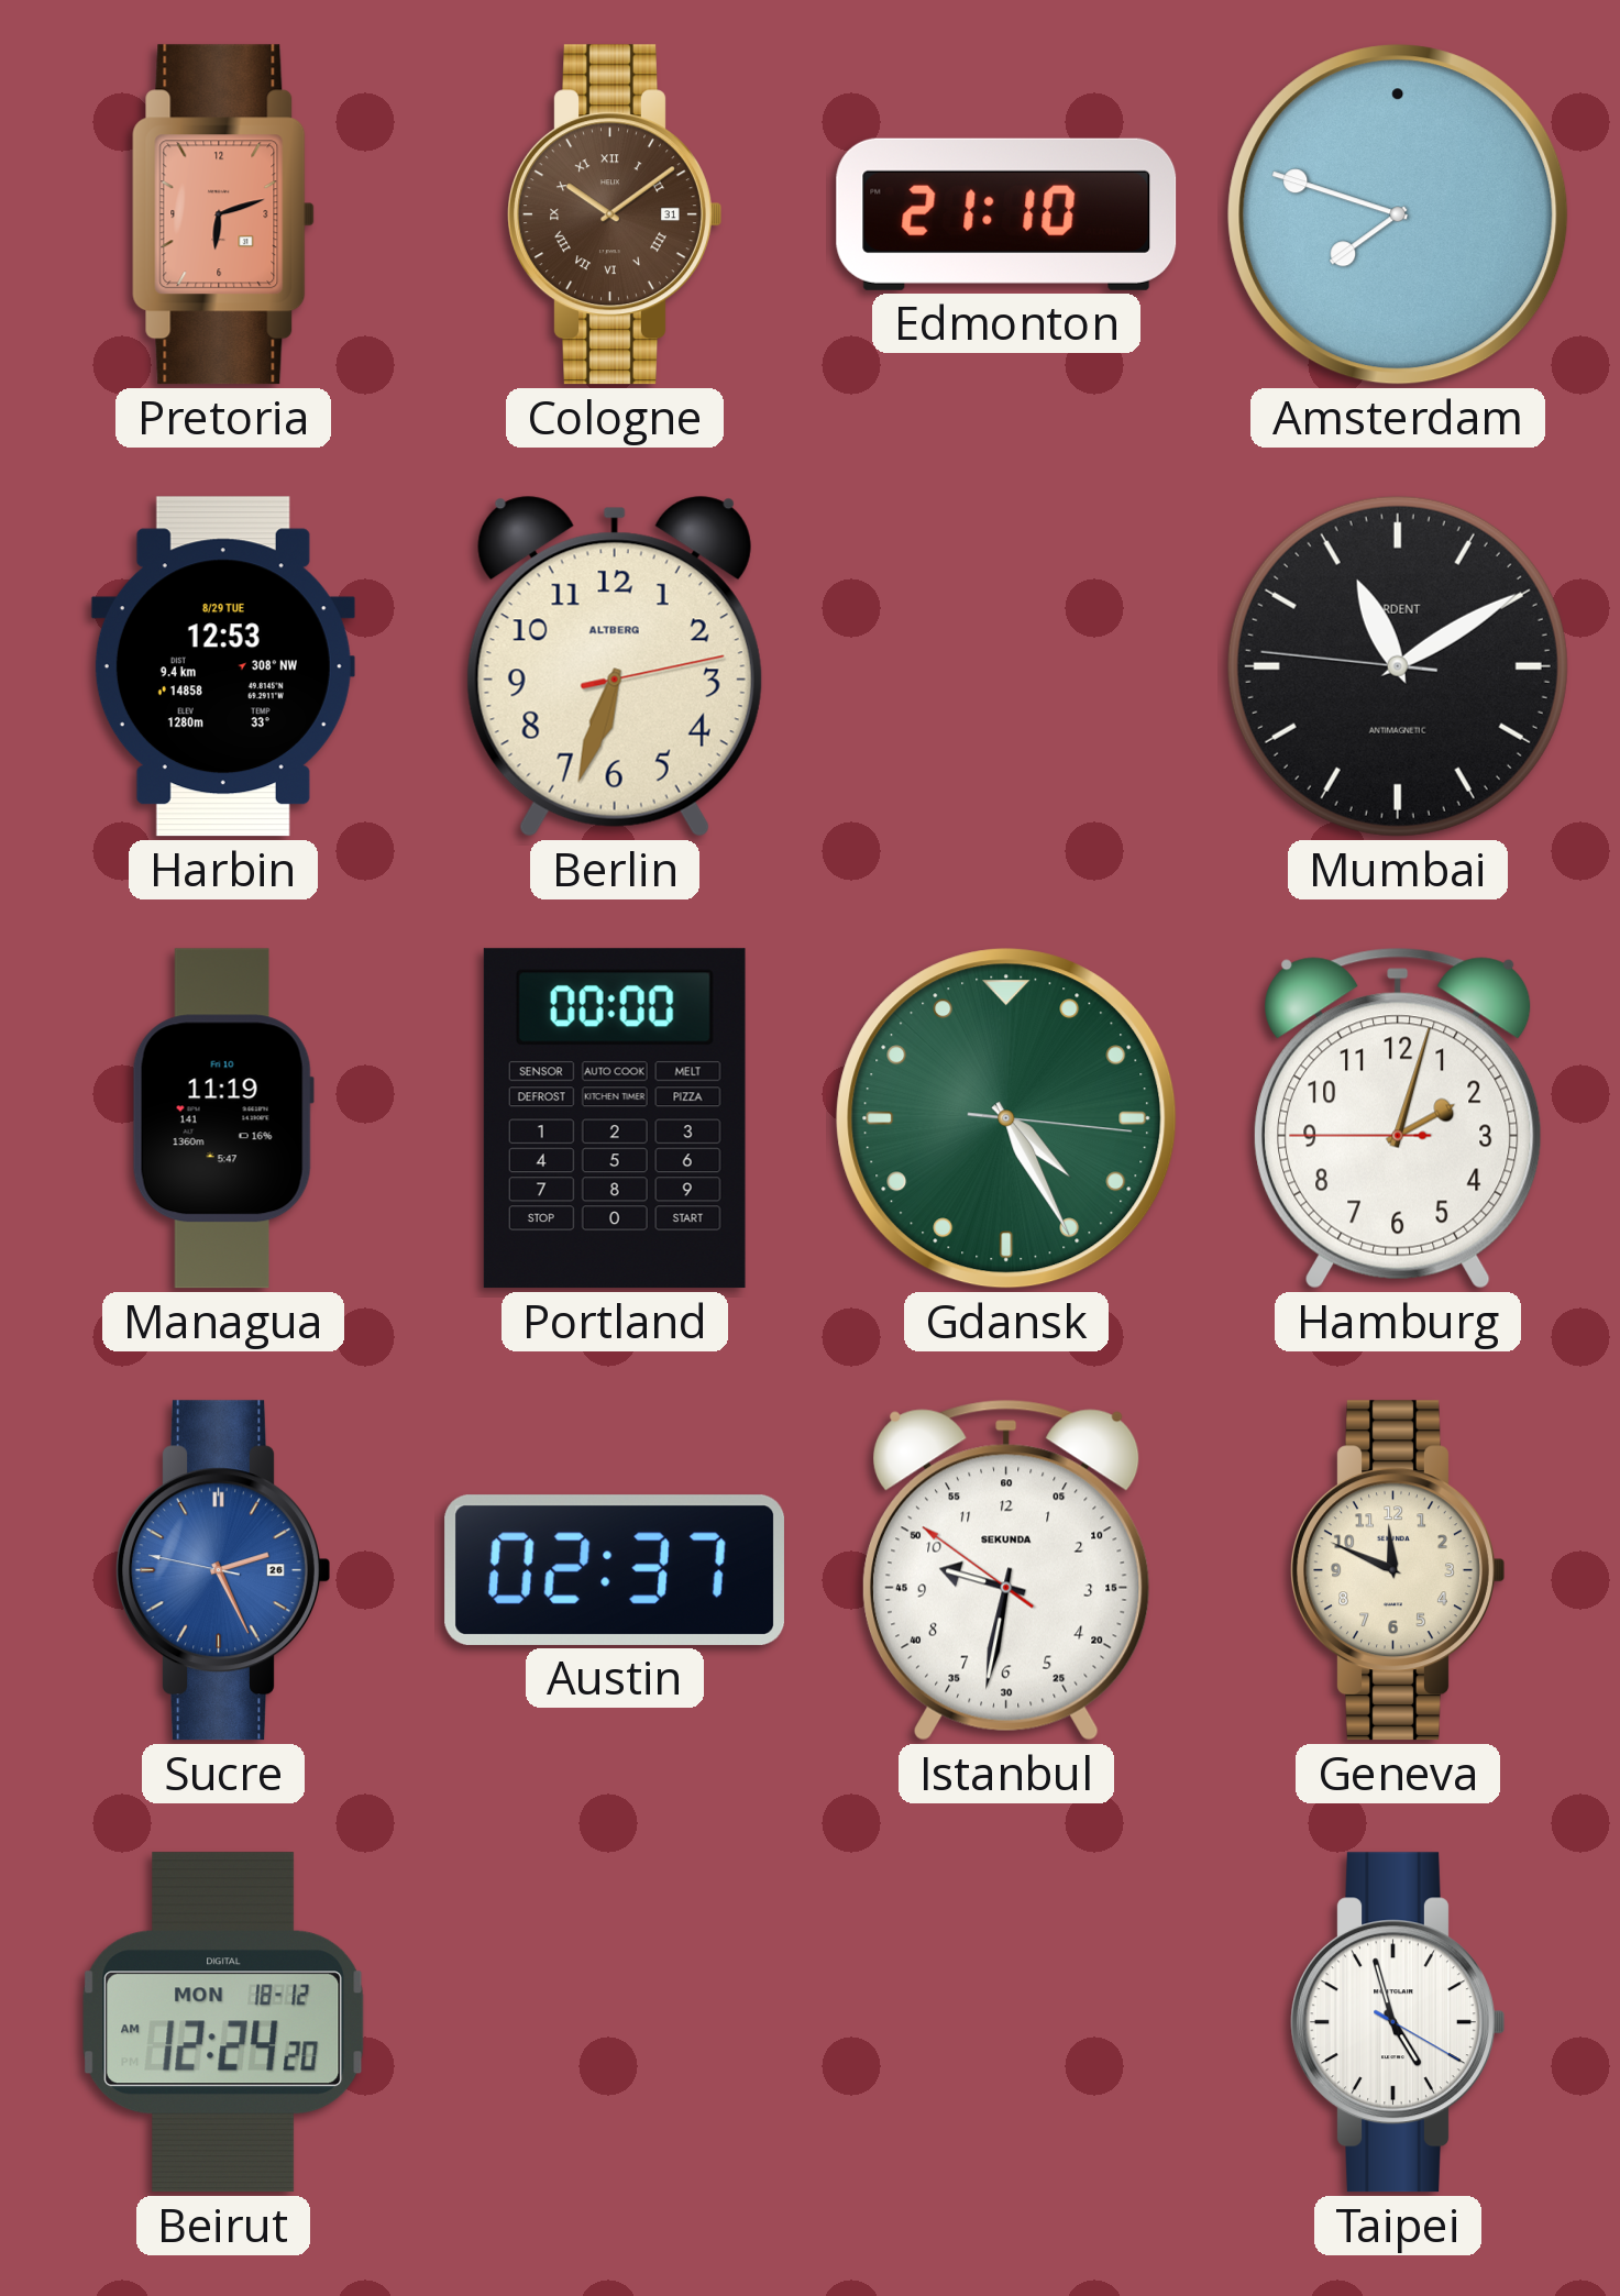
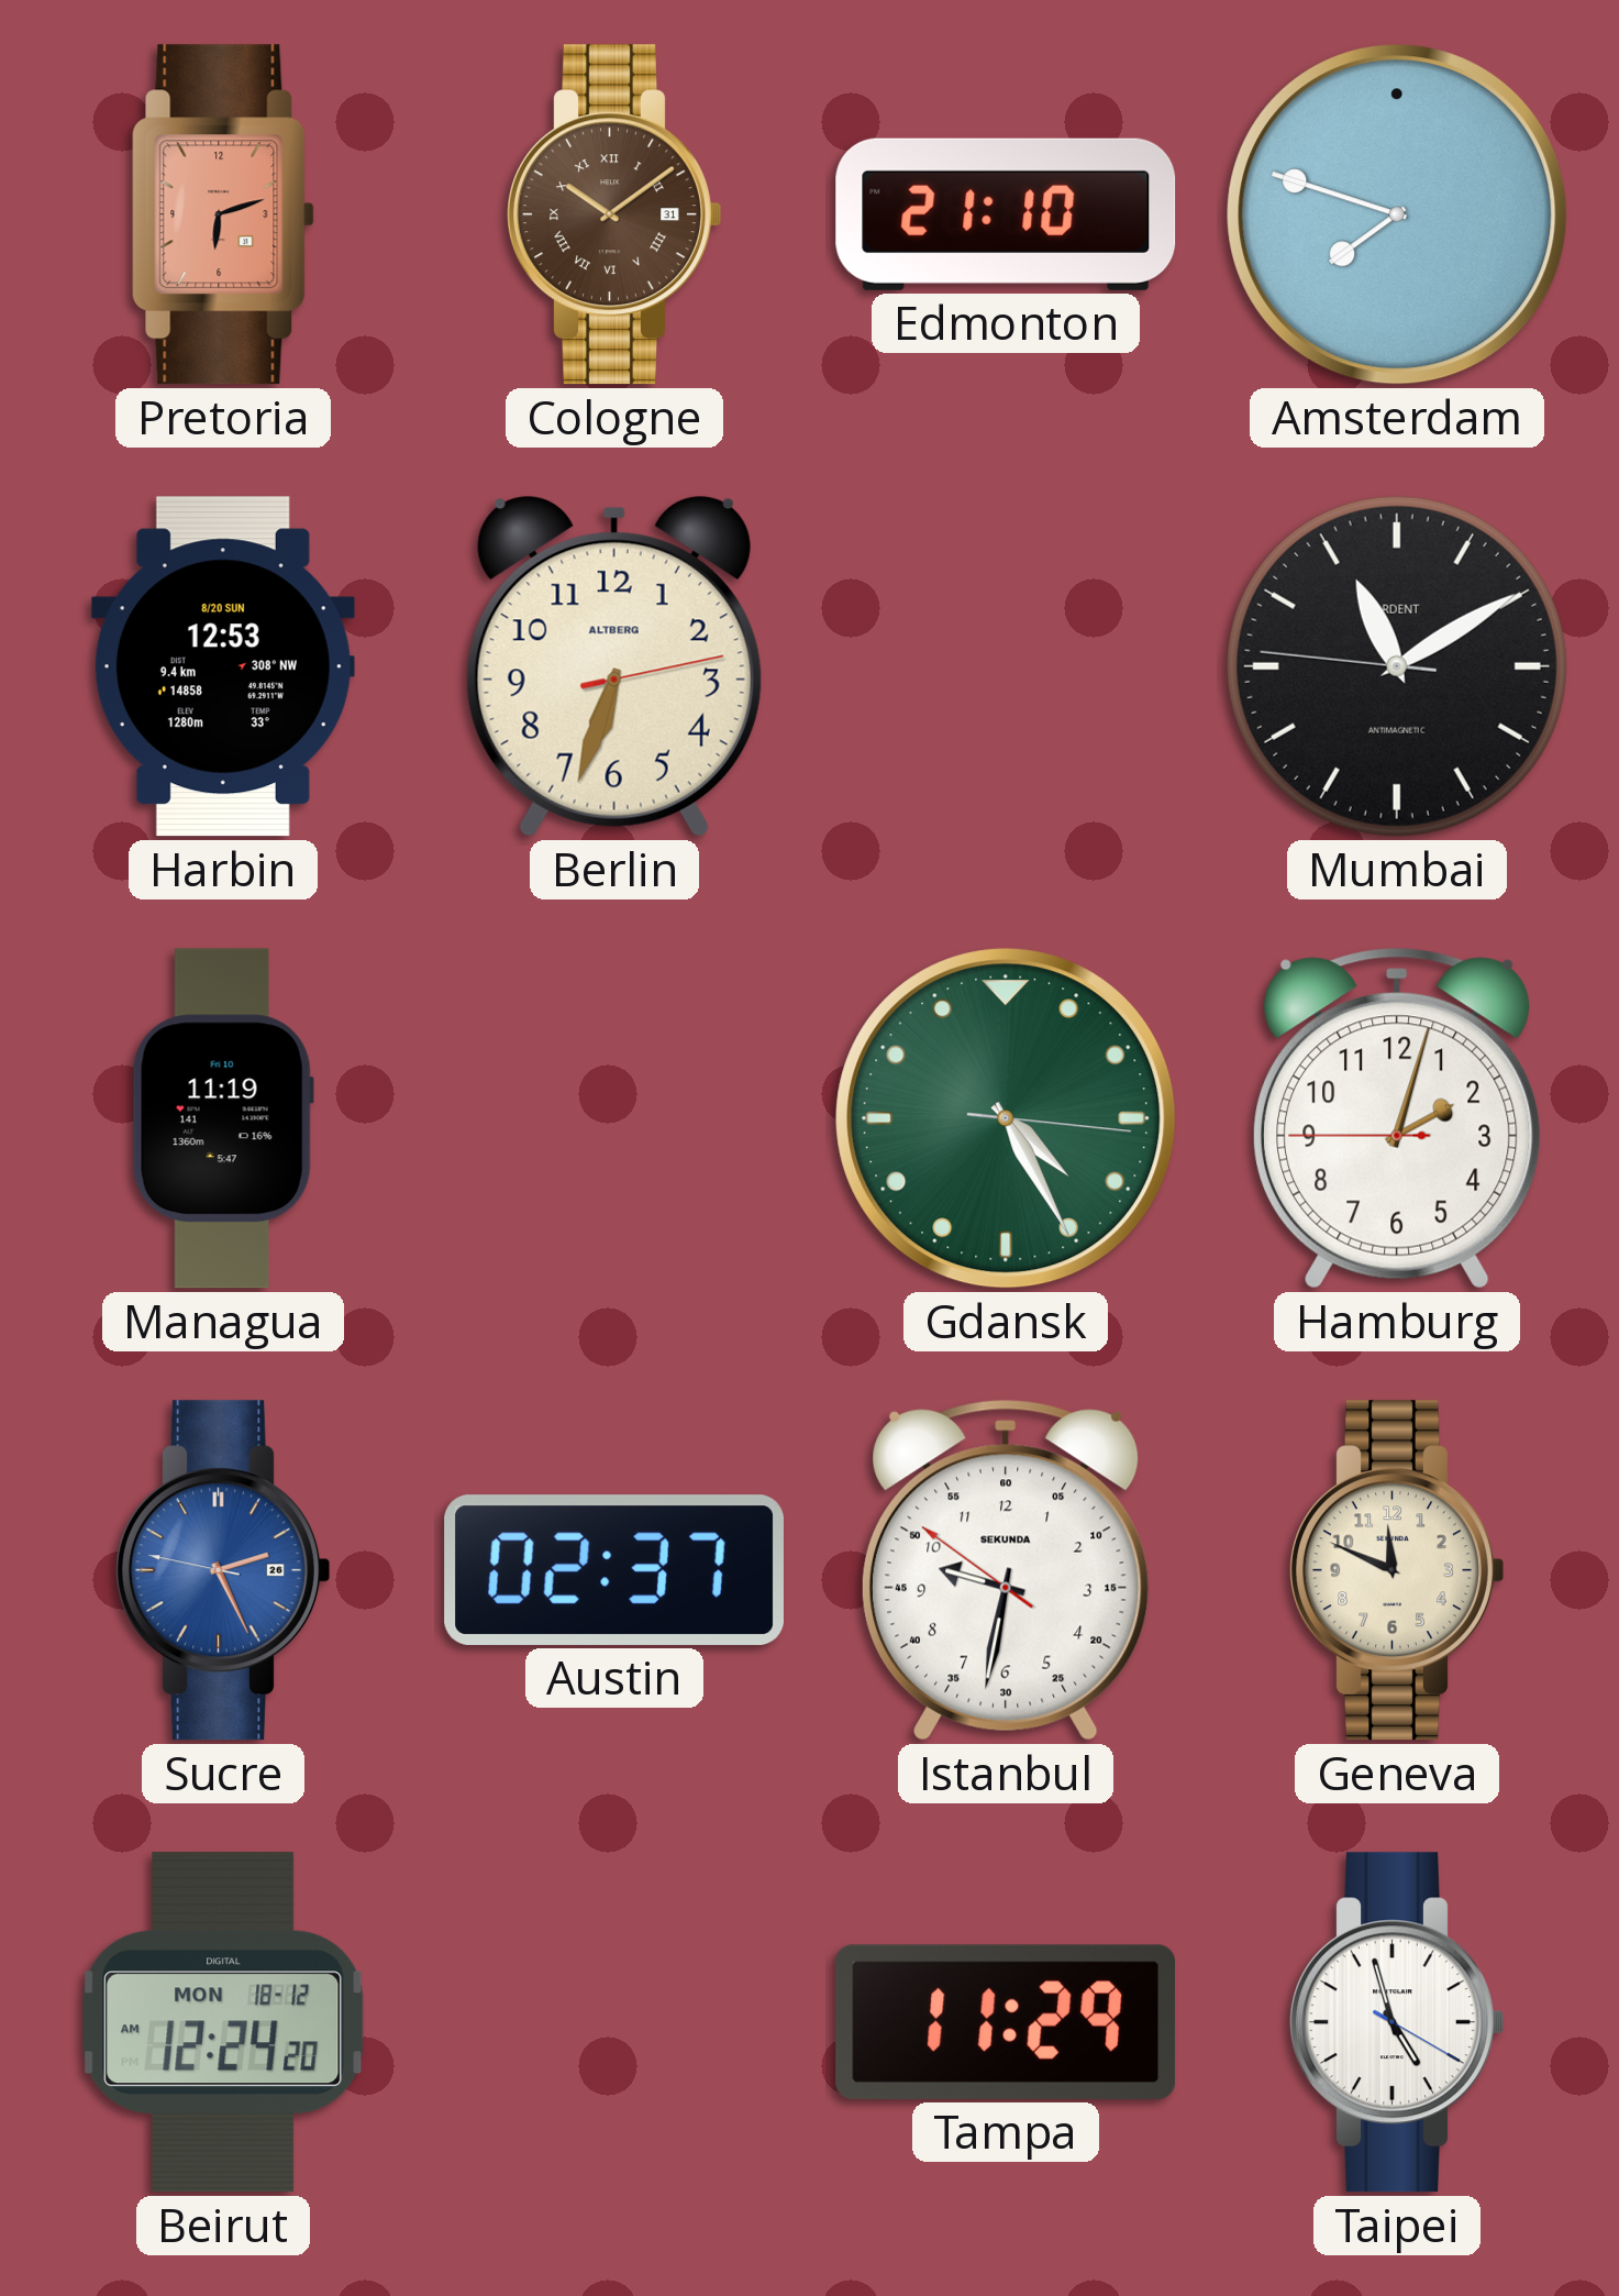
Harbin date: 8/29 TUE -> 8/20 SUN (223, 666)
Portland: 00:00 -> none (615, 1118)
Tampa: none -> 11:29 (1006, 2022)
